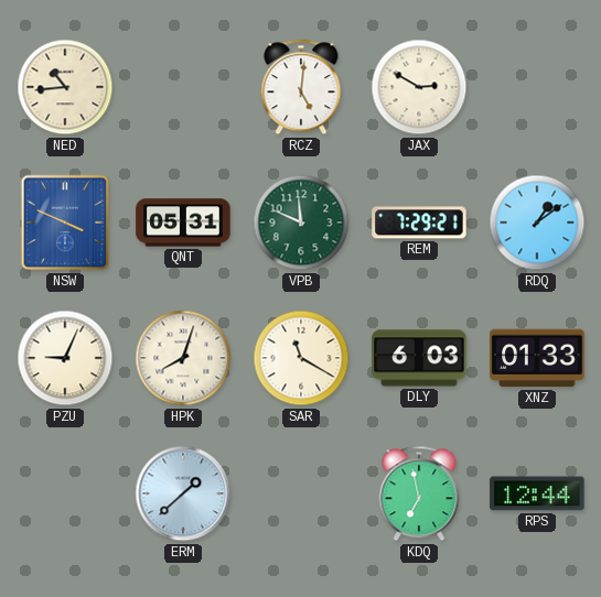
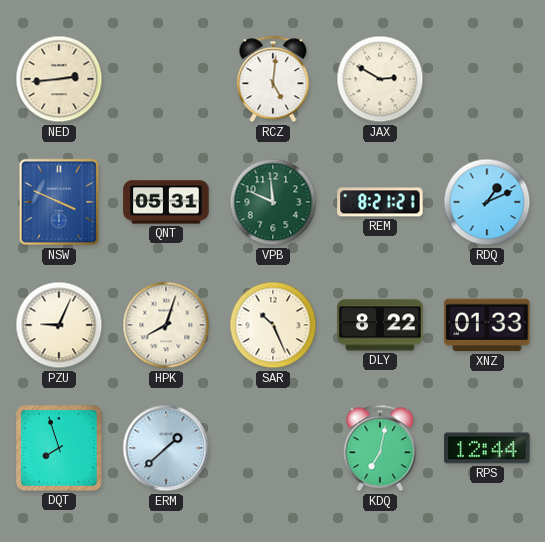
NED: 10:44 -> 2:44 (59, 79)
REM: 7:29 -> 8:21 (380, 202)
RDQ: 1:09 -> 1:11 (487, 202)
SAR: 11:20 -> 10:26 (273, 325)
DLY: 6:03 -> 8:22 (380, 325)
DQT: none -> 7:57 (59, 448)
KDQ: 6:58 -> 7:02 (380, 448)
